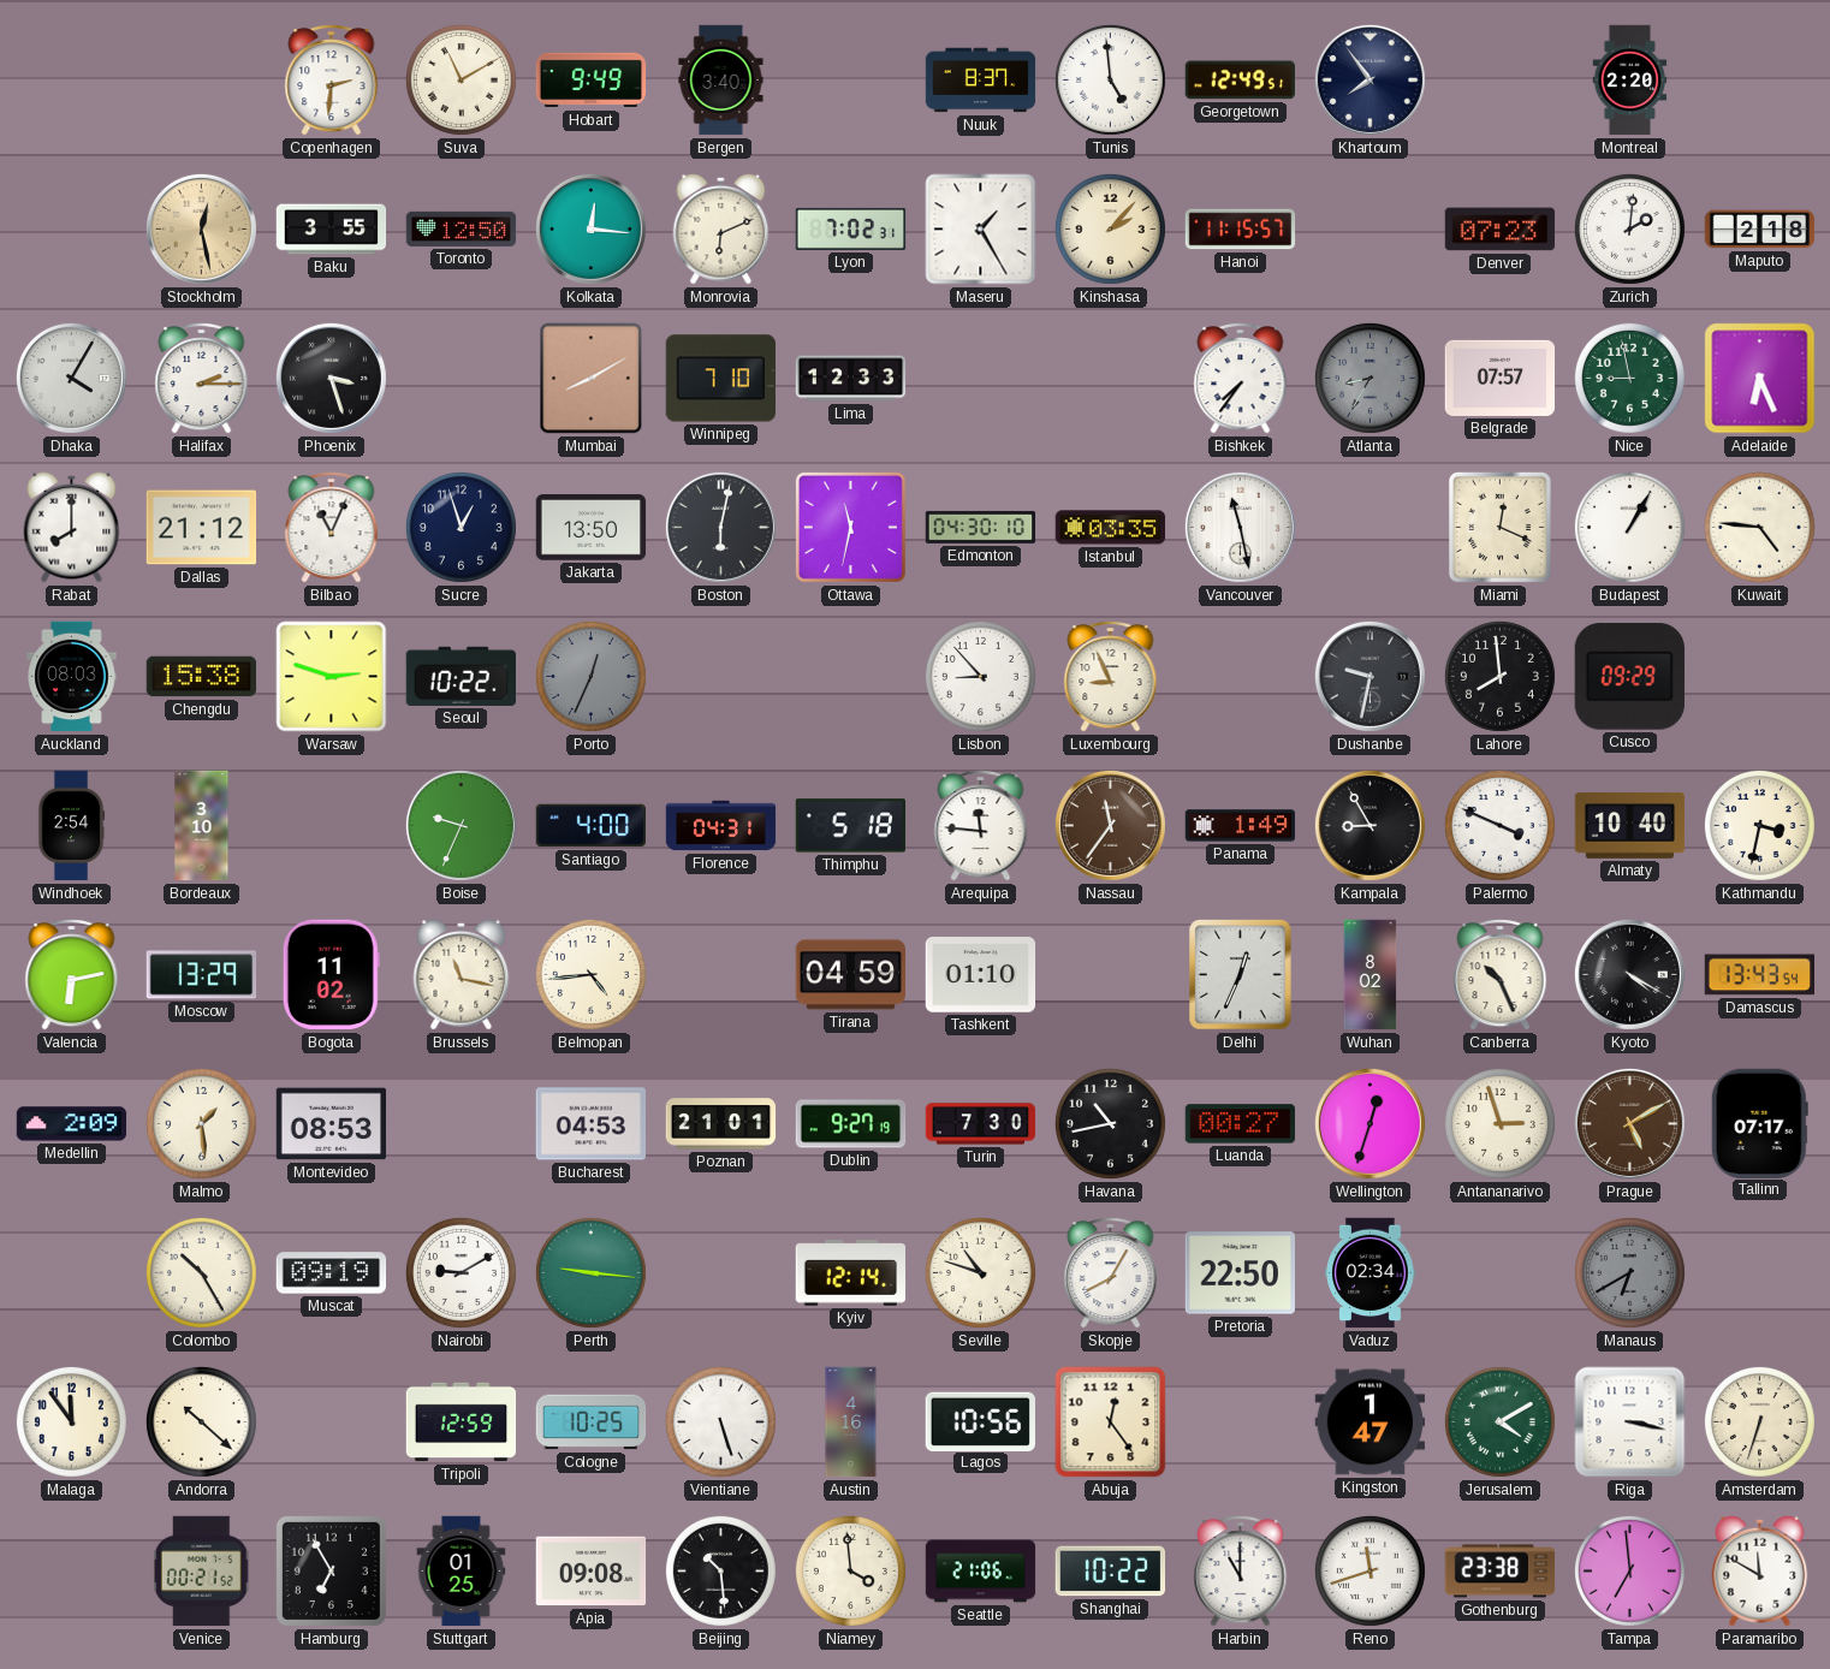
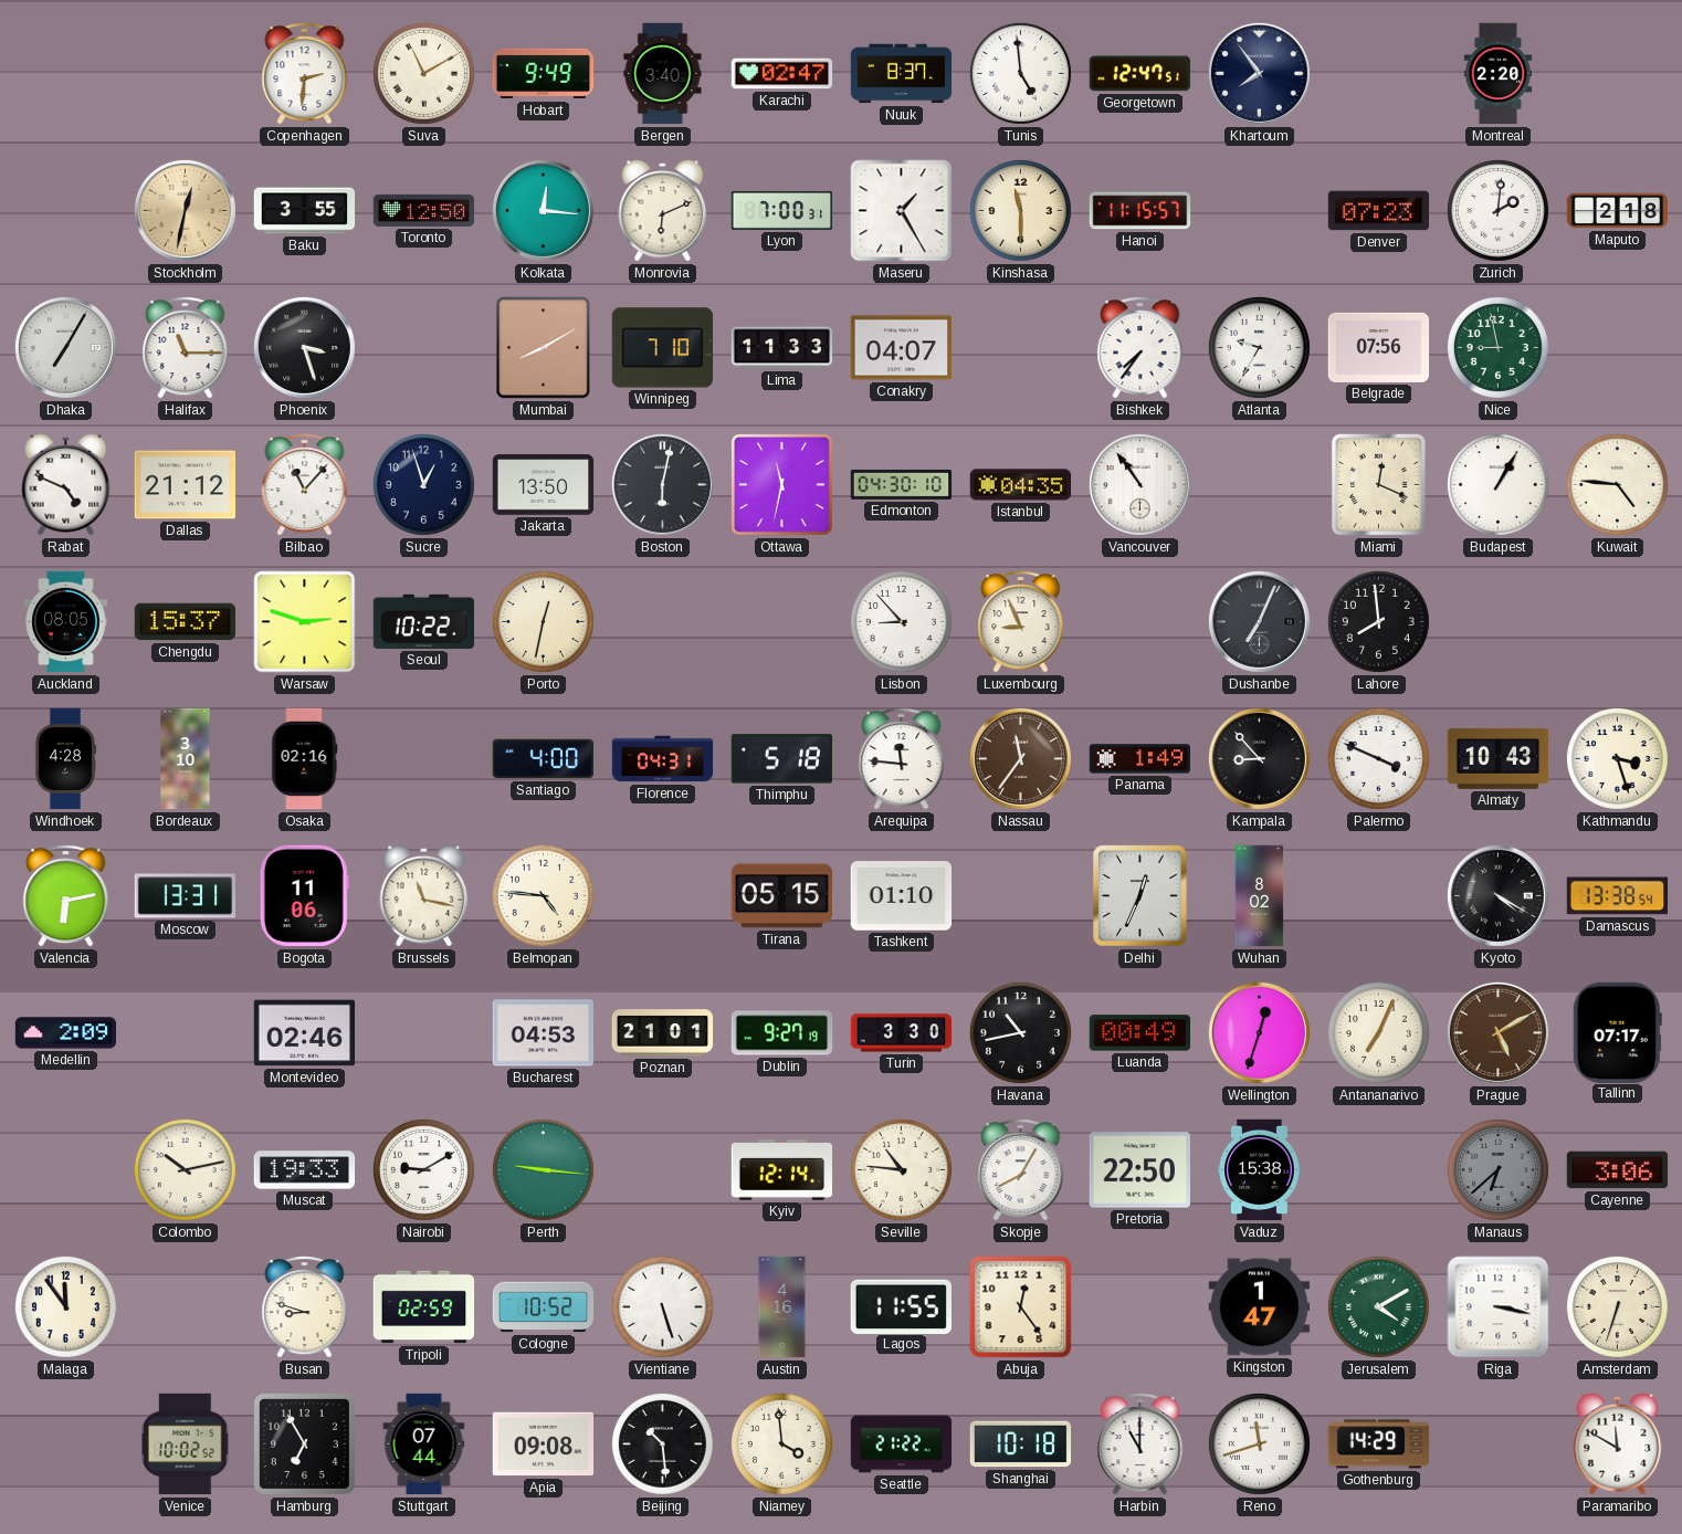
Karachi: none -> 02:47 (782, 74)
Georgetown: 12:49 -> 12:47 (1139, 74)
Stockholm: 12:28 -> 12:32 (185, 210)
Lyon: 7:02 -> 7:00 (782, 210)
Kinshasa: 2:07 -> 11:30 (1020, 210)
Dhaka: 4:05 -> 7:05 (65, 347)
Halifax: 2:15 -> 11:15 (186, 348)
Lima: 12:33 -> 11:33 (782, 348)
Conakry: none -> 04:07 (902, 348)
Atlanta: 8:35 -> 9:35 (1259, 347)
Atlanta dial: grey -> white (1259, 347)
Belgrade: 07:57 -> 07:56 (1379, 347)
Adelaide: 6:26 -> none (1760, 379)
Rabat: 8:00 -> 4:49 (66, 484)
Bilbao: 11:04 -> 11:07 (305, 485)
Istanbul: 03:35 -> 04:35 (1021, 485)
Vancouver: 11:28 -> 10:54 (1139, 484)
Auckland: 08:03 -> 08:05 (66, 622)
Chengdu: 15:38 -> 15:37 (186, 622)
Porto: 12:34 -> 12:32 (543, 621)
Porto dial: grey -> cream (543, 621)
Dushanbe: 9:32 -> 7:04 (1259, 621)
Cusco: 09:29 -> none (1629, 677)
Windhoek: 2:54 -> 4:28 (65, 759)
Osaka: none -> 02:16 (304, 759)
Boise: 9:34 -> none (461, 825)
Kampala: 8:55 -> 8:53 (1259, 758)
Almaty: 10:40 -> 10:43 (1499, 758)
Kathmandu: 3:32 -> 3:27 (1617, 758)
Moscow: 13:29 -> 13:31 (186, 896)
Bogota: 11:02 -> 11:06 (304, 896)
Belmopan: 4:44 -> 4:46 (543, 895)
Tirana: 04:59 -> 05:15 (781, 896)
Canberra: 10:26 -> none (1501, 975)
Damascus: 13:43 -> 13:38 (1617, 896)
Malmo: 1:29 -> none (201, 1123)
Montevideo: 08:53 -> 02:46 (305, 1033)
Turin: 7:30 -> 3:30 (902, 1033)
Luanda: 00:27 -> 00:49 (1140, 1033)
Antananarivo: 2:57 -> 7:04 (1378, 1032)
Colombo: 10:25 -> 10:13 (185, 1169)
Muscat: 09:19 -> 19:33 (305, 1170)
Seville: 10:48 -> 10:46 (901, 1169)
Vaduz: 02:34 -> 15:38 (1260, 1170)
Manaus: 6:40 -> 6:38 (1497, 1169)
Cayenne: none -> 3:06 (1618, 1170)
Andorra: 10:22 -> none (201, 1421)
Busan: none -> 8:48 (305, 1307)
Tripoli: 12:59 -> 02:59 (424, 1307)
Cologne: 10:25 -> 10:52 (544, 1307)
Lagos: 10:56 -> 11:55 (901, 1306)
Venice: 00:21 -> 10:02 (185, 1444)
Stuttgart: 01:25 -> 07:44 (424, 1444)
Seattle: 21:06 -> 21:22 (902, 1444)
Shanghai: 10:22 -> 10:18 (1021, 1444)
Gothenburg: 23:38 -> 14:29 (1379, 1444)
Tampa: 6:59 -> none (1629, 1570)
